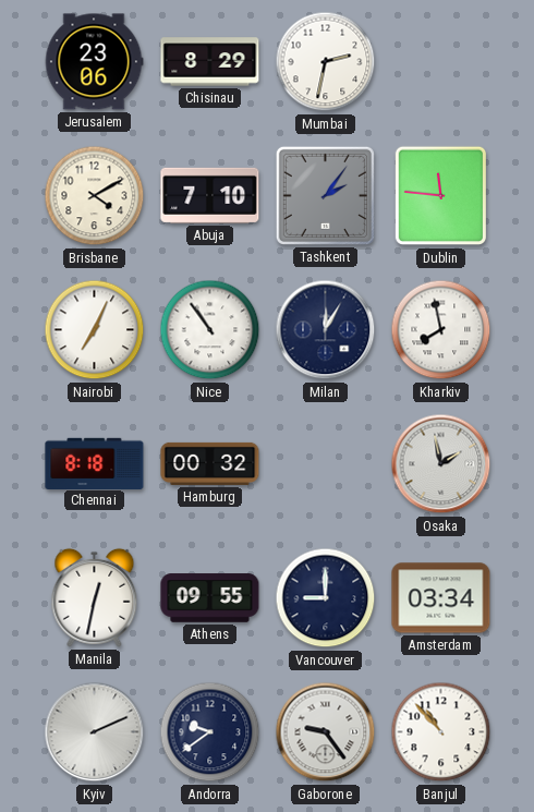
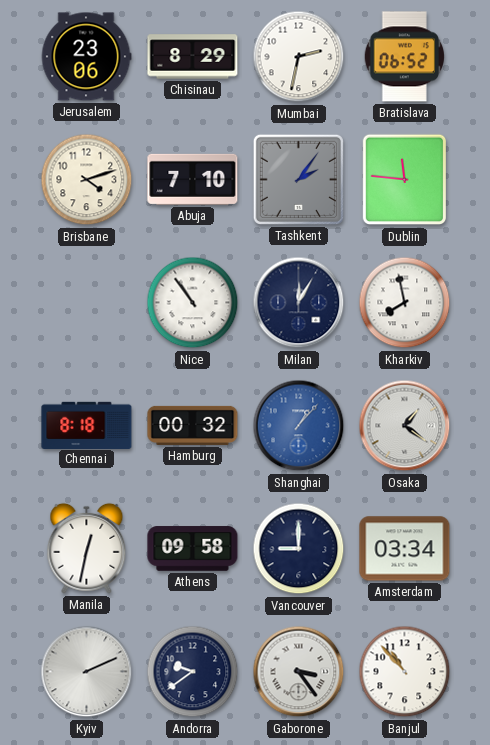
Bratislava: none -> 06:52 (404, 57)
Brisbane: 4:10 -> 4:12 (87, 180)
Nairobi: 7:04 -> none (95, 330)
Shanghai: none -> 1:07 (299, 426)
Osaka: 1:58 -> 1:21 (405, 426)
Athens: 09:55 -> 09:58 (193, 549)
Gaborone: 9:24 -> 3:24 (299, 672)
